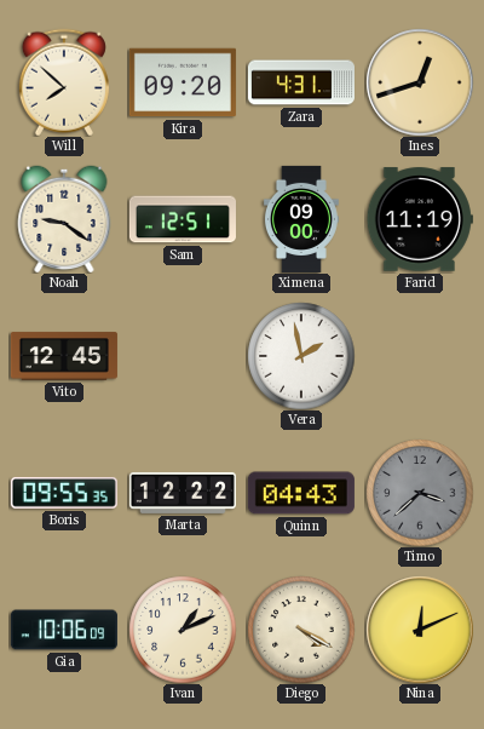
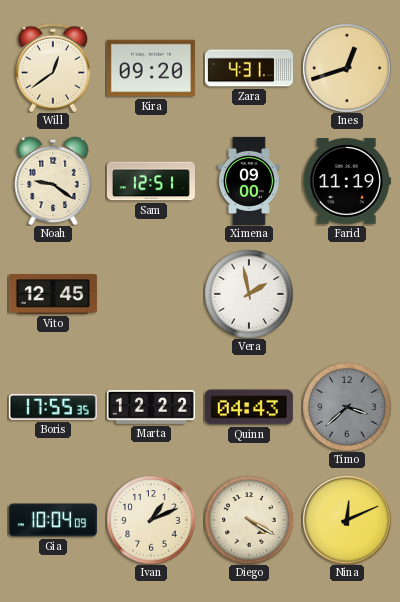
Will: 7:52 -> 12:39 (53, 68)
Boris: 09:55 -> 17:55 (53, 407)
Gia: 10:06 -> 10:04 (53, 520)
